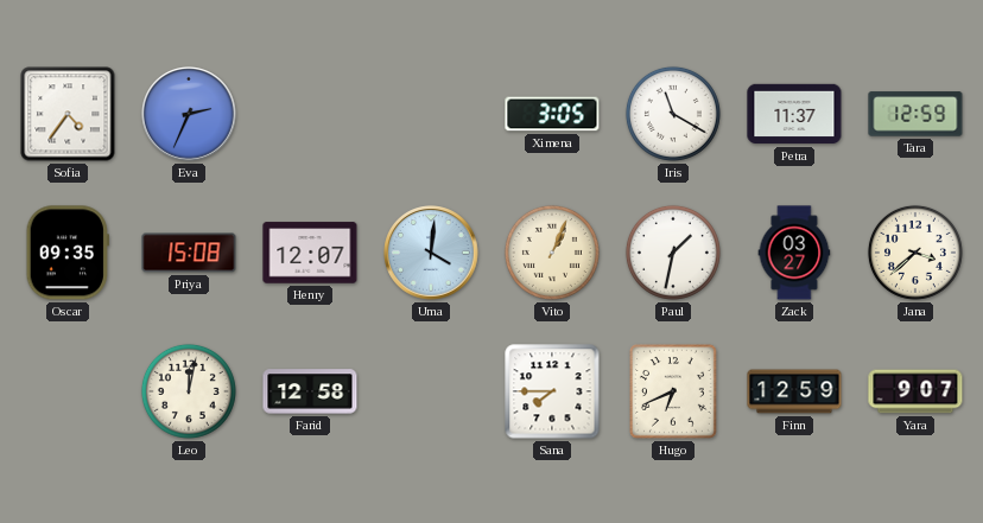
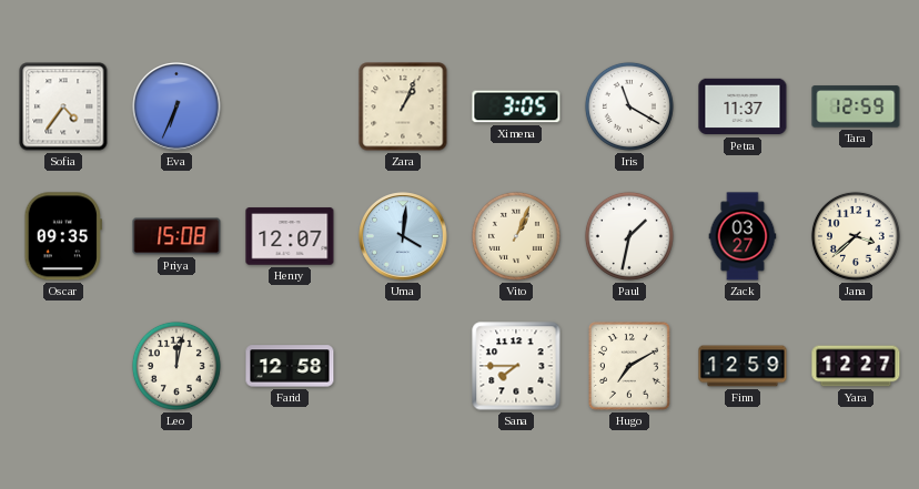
Eva: 2:34 -> 6:34 (176, 106)
Zara: none -> 1:04 (403, 106)
Hugo: 6:41 -> 7:10 (630, 367)
Yara: 9:07 -> 12:27 (856, 366)
